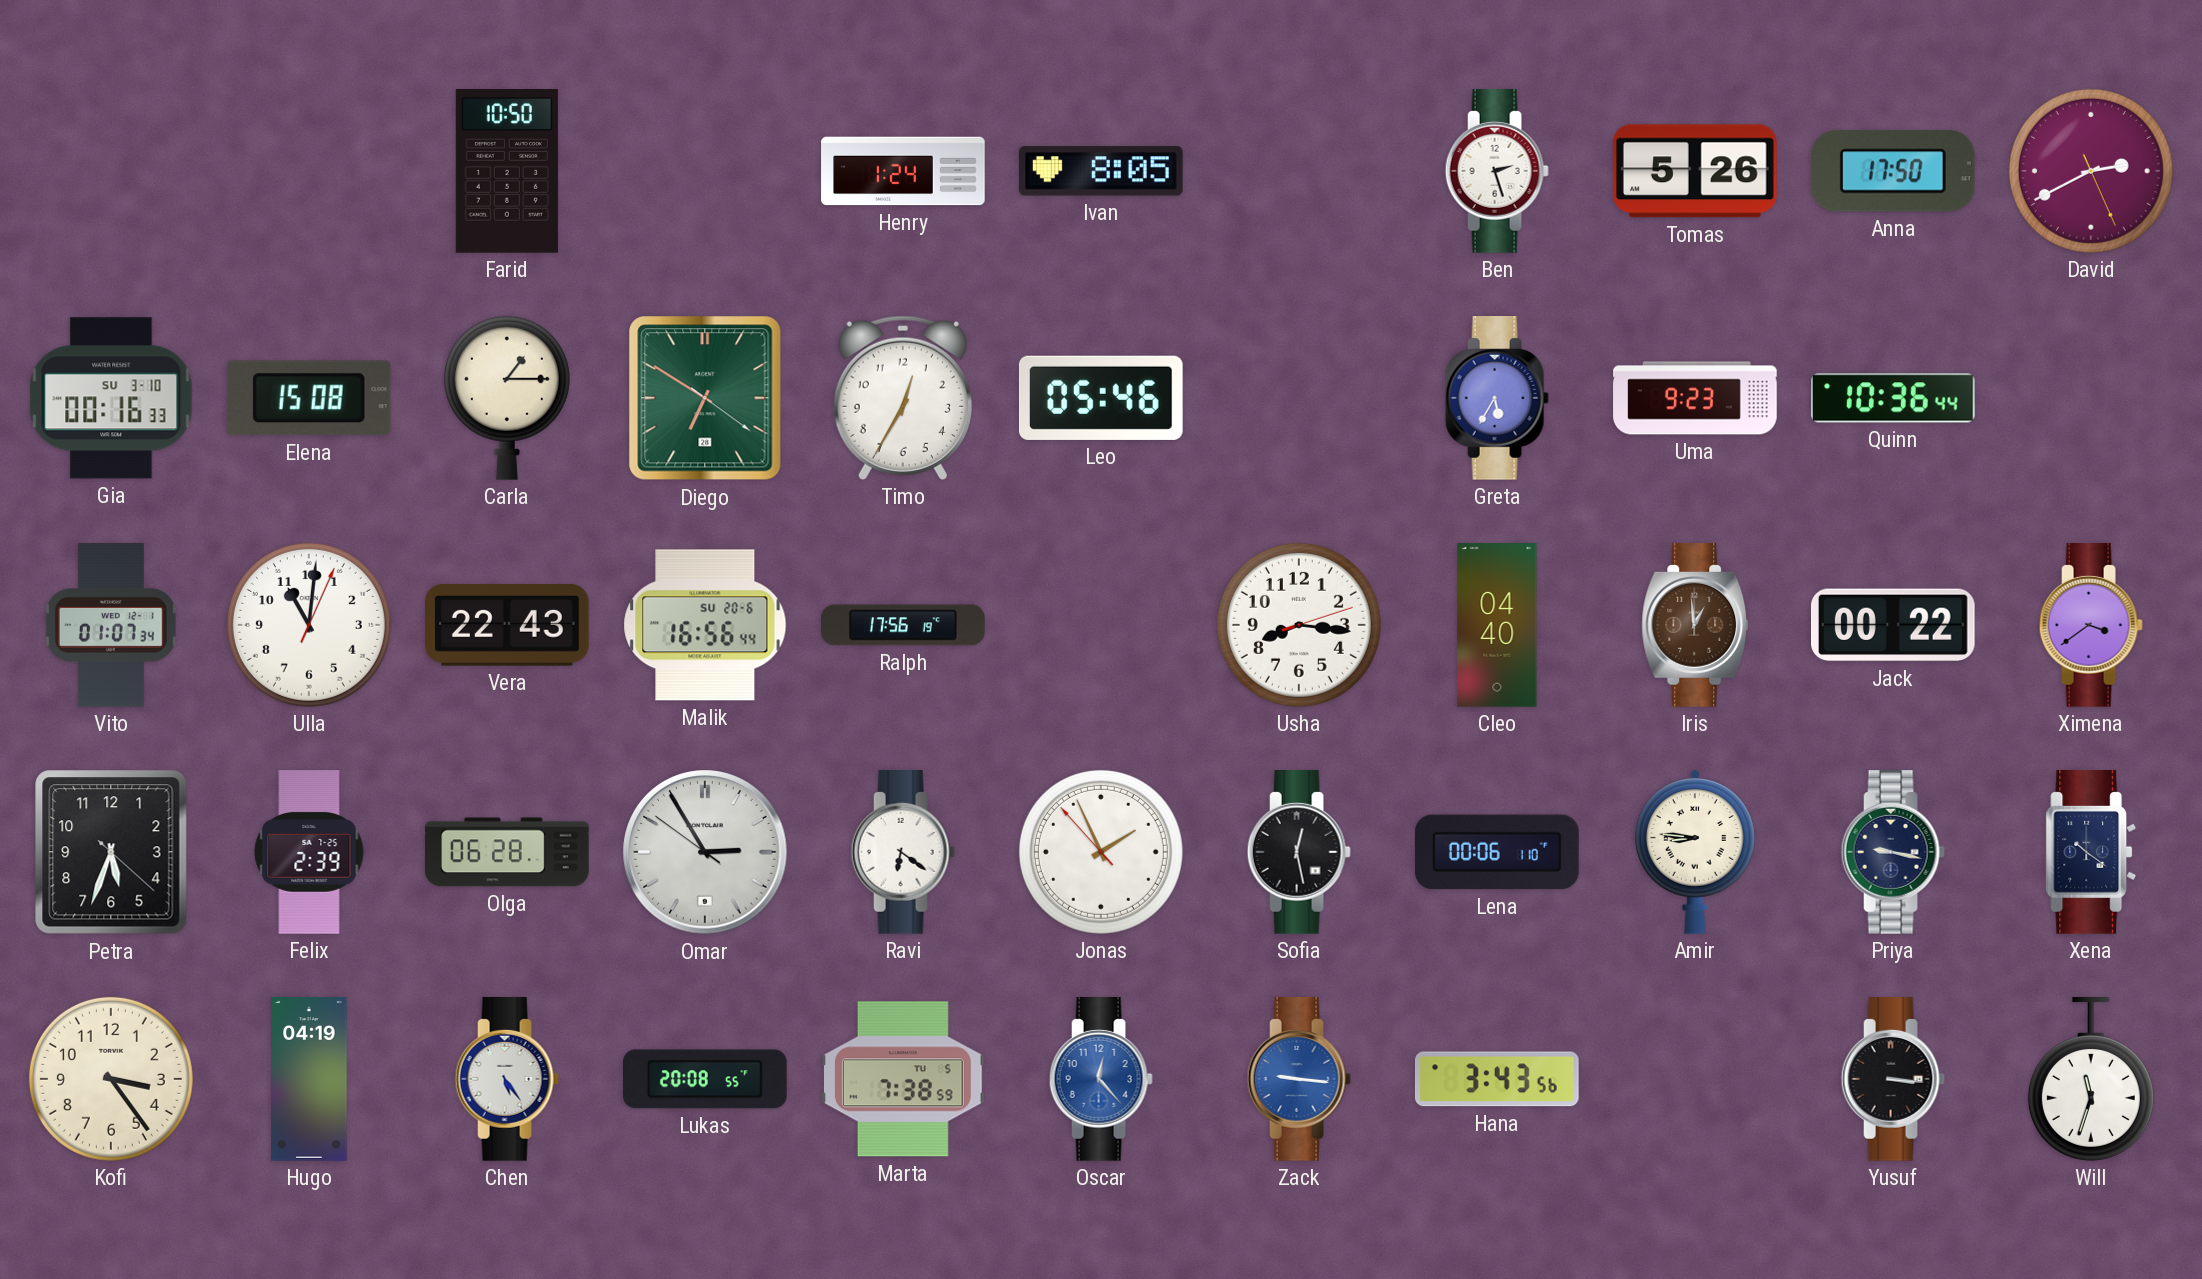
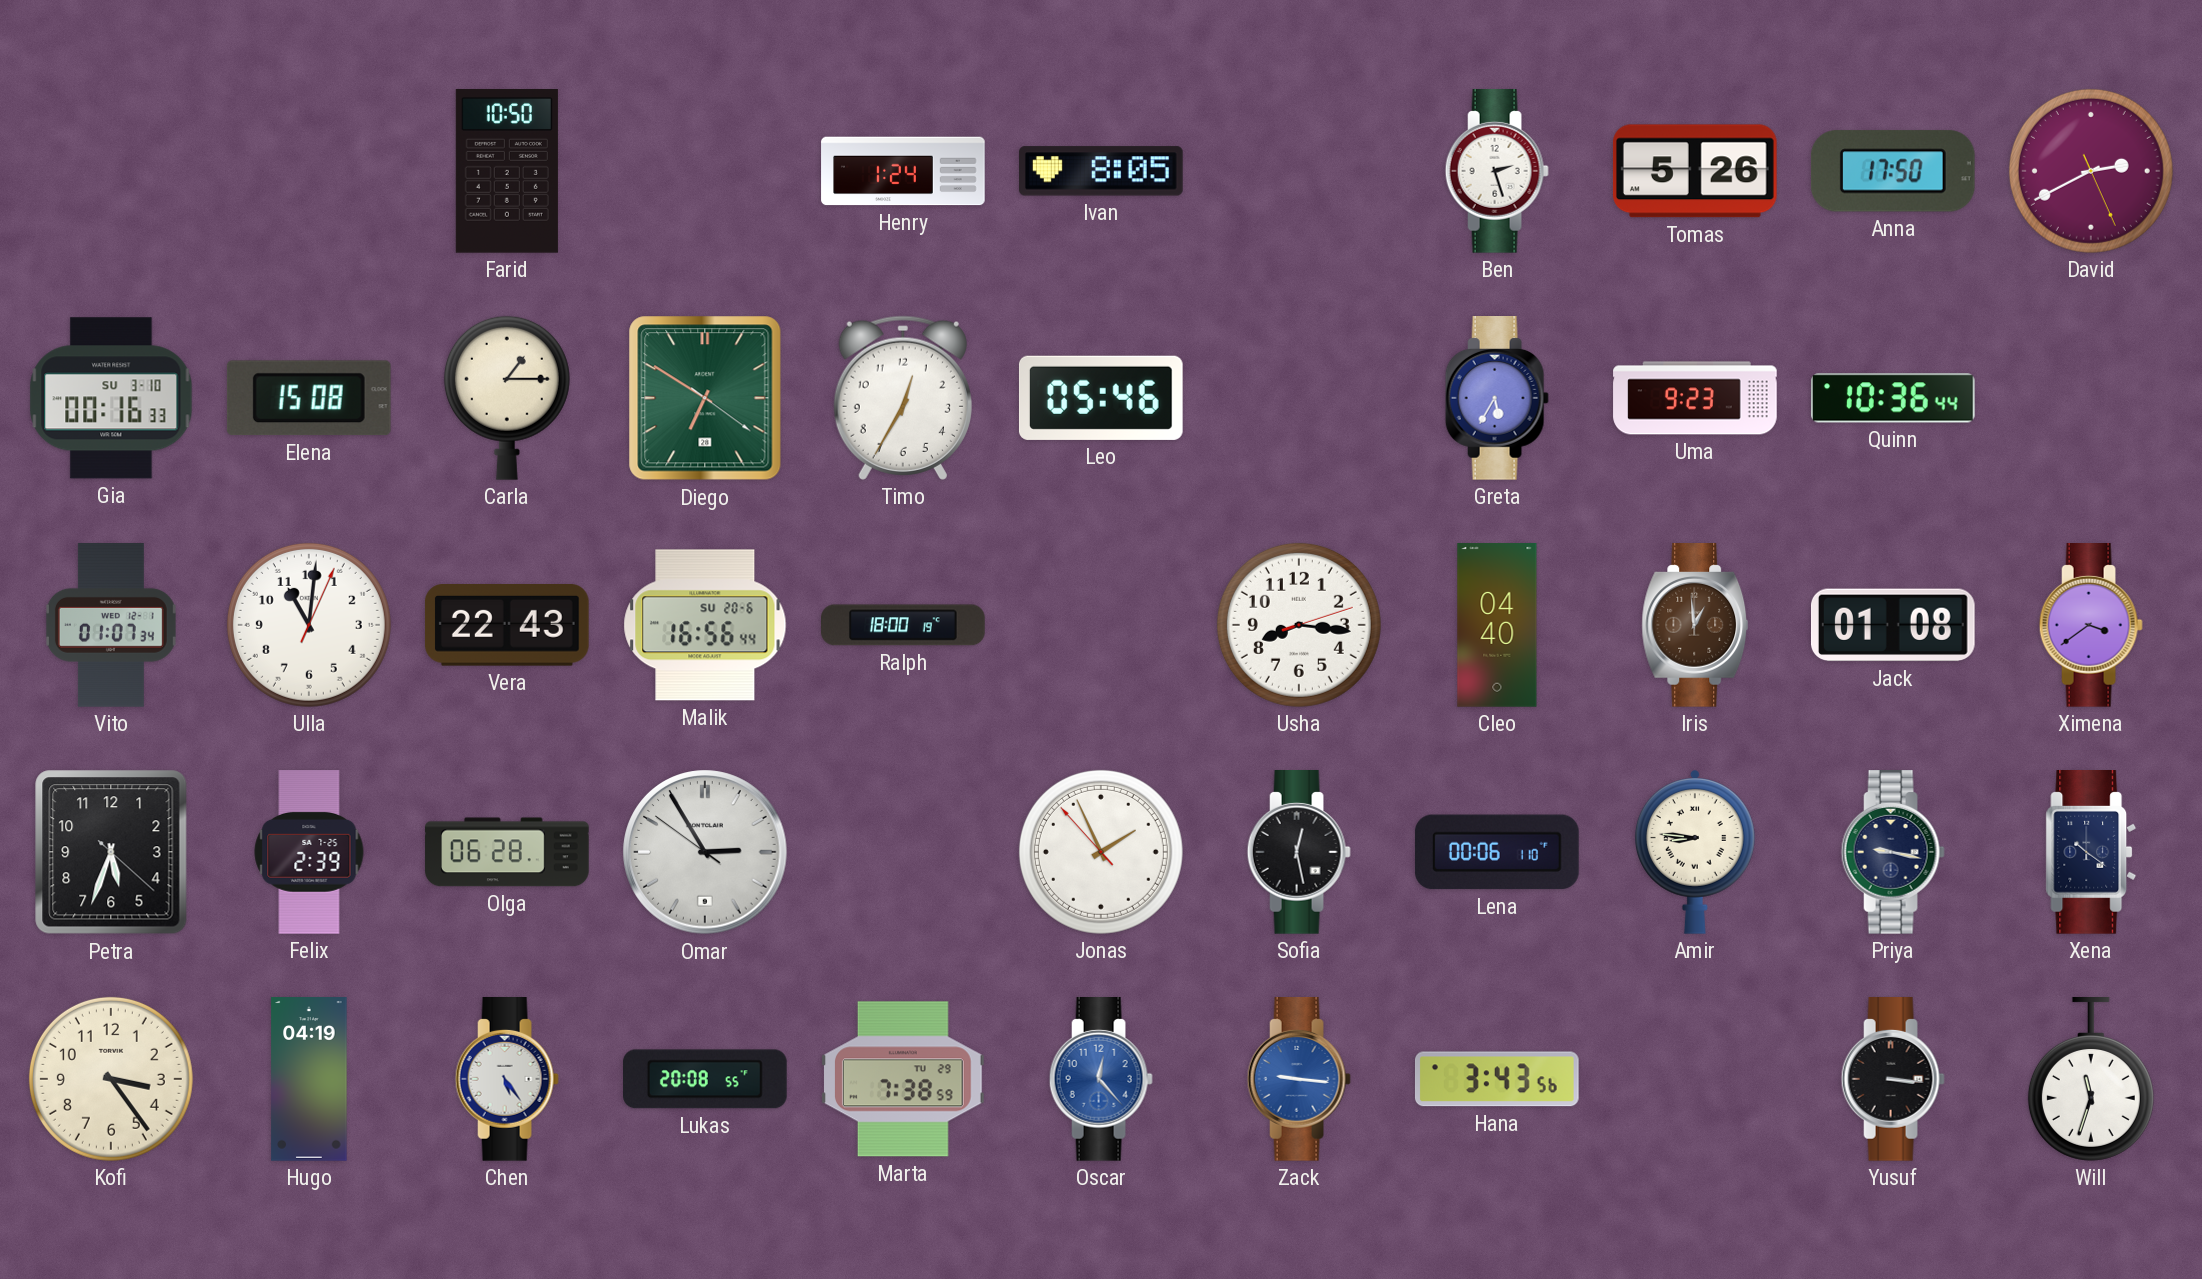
Ralph: 17:56 -> 18:00 (904, 625)
Jack: 00:22 -> 01:08 (1893, 625)
Ravi: 6:21 -> none (903, 853)
Marta date: TU 5 -> TU 29 (903, 1079)
